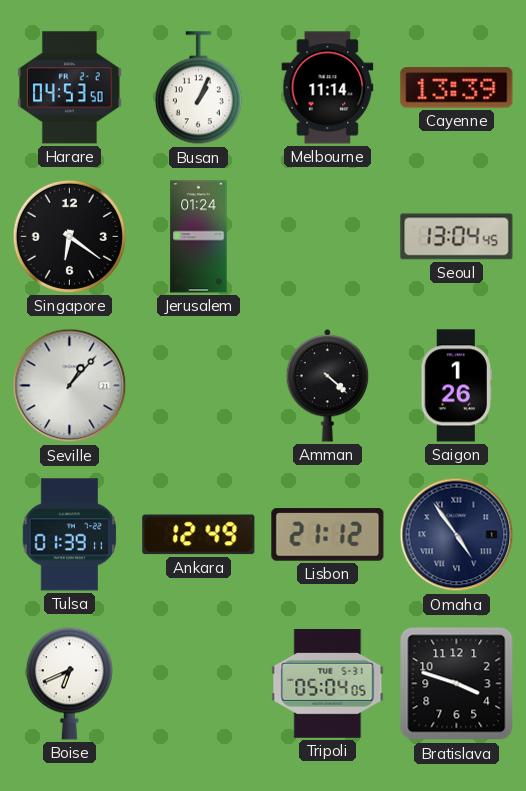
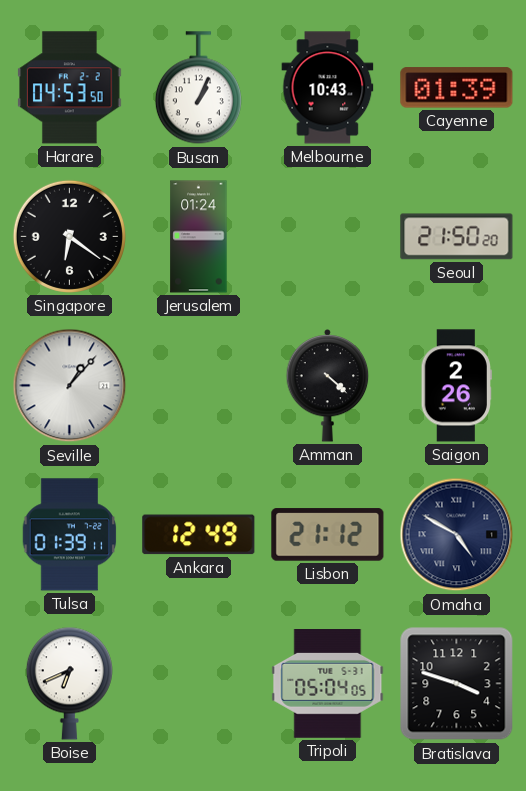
Melbourne: 11:14 -> 10:43 (328, 88)
Cayenne: 13:39 -> 01:39 (457, 88)
Seoul: 13:04 -> 21:50 (457, 237)
Saigon: 1:26 -> 2:26 (456, 386)
Omaha: 4:54 -> 4:50 (457, 535)
